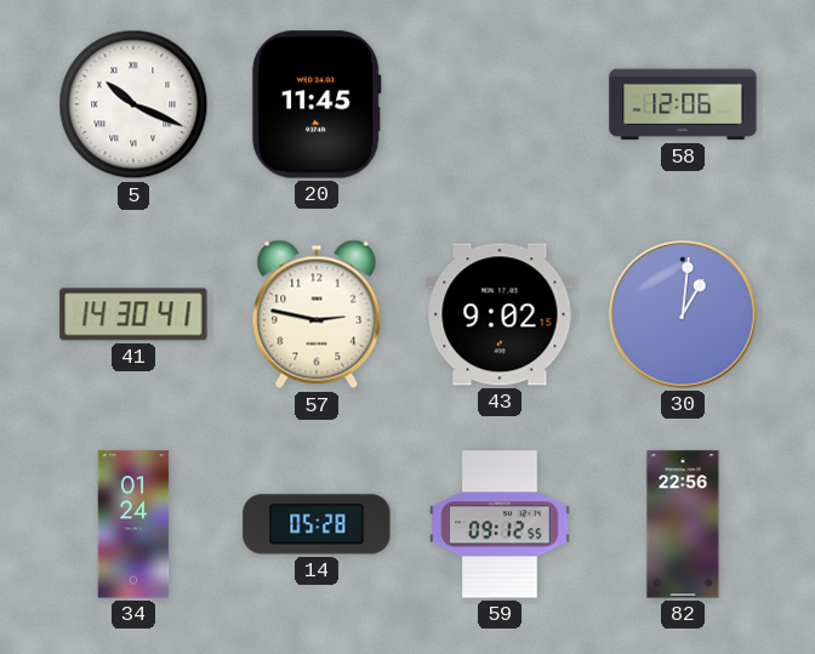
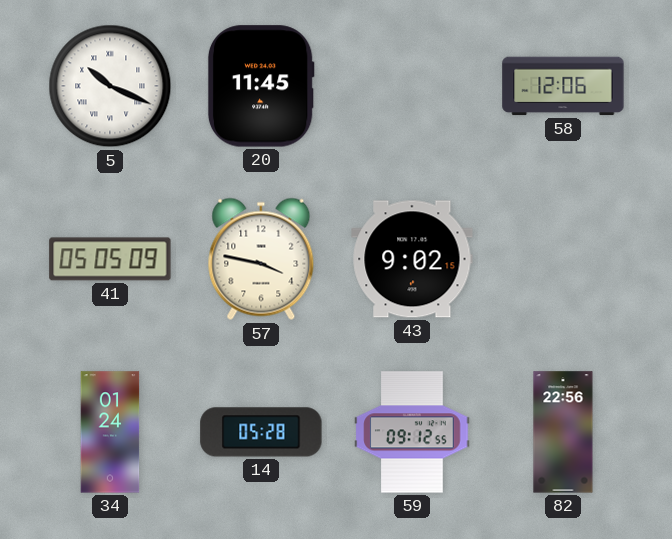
41: 14:30 -> 05:05 (110, 259)
57: 2:47 -> 3:47 (261, 259)
30: 1:01 -> none (683, 314)
